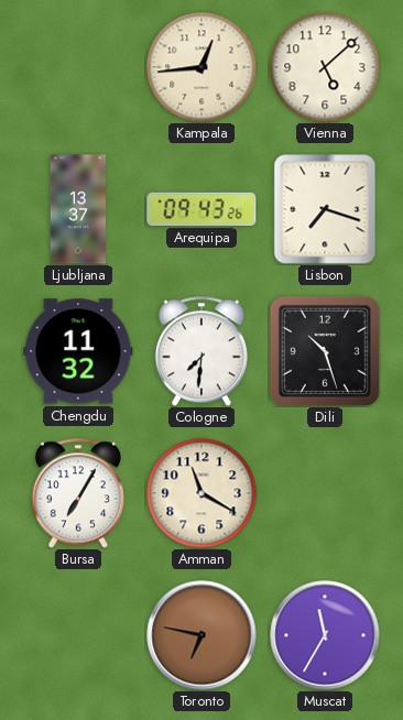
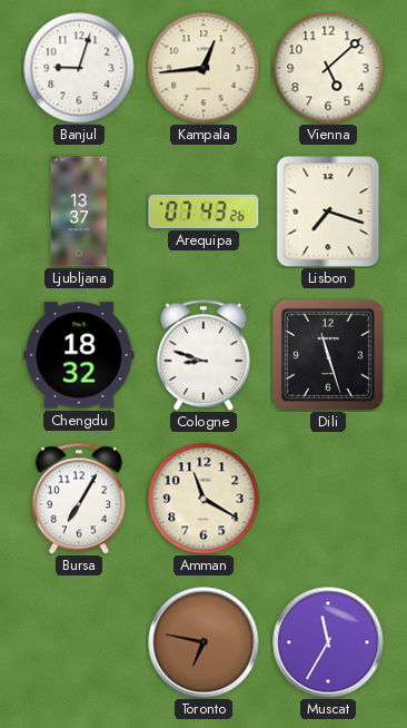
Banjul: none -> 9:03 (79, 68)
Arequipa: 09:43 -> 07:43 (203, 211)
Chengdu: 11:32 -> 18:32 (79, 355)
Cologne: 7:31 -> 8:48 (203, 355)
Dili: 10:27 -> 11:27 (328, 355)
